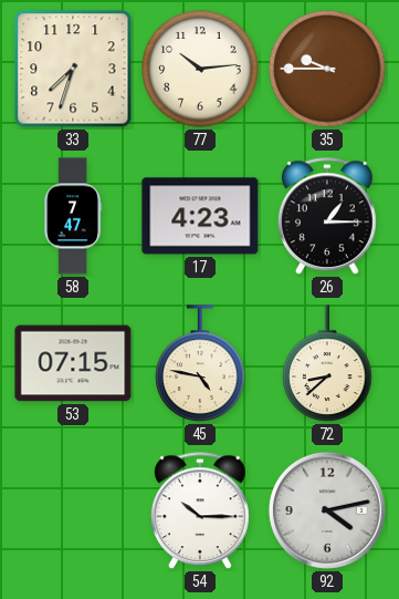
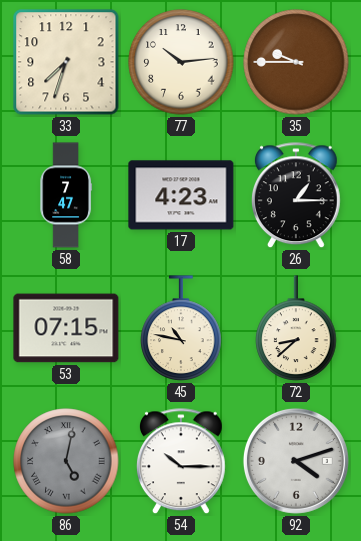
45: 4:47 -> 10:47 (181, 328)
86: none -> 5:02 (66, 461)
92: 4:13 -> 4:12 (296, 461)
